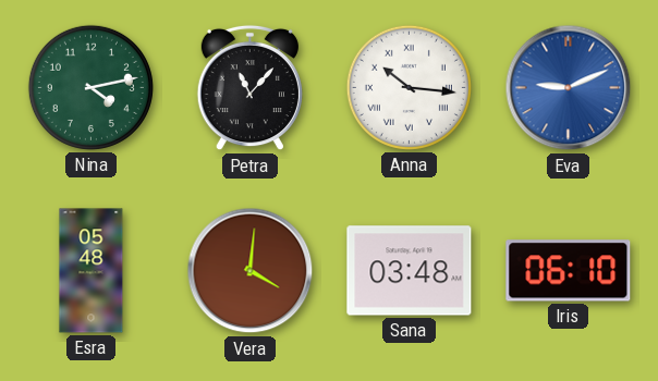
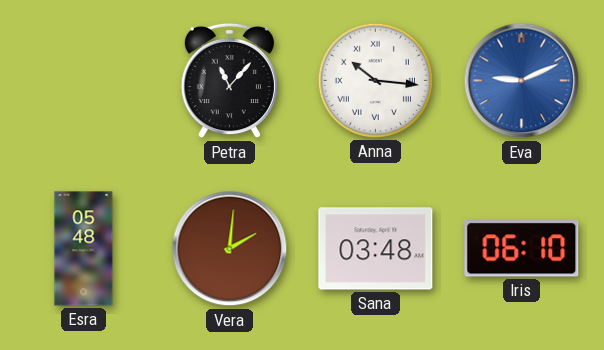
Nina: 4:13 -> none (90, 87)
Vera: 4:01 -> 2:01 (230, 249)
